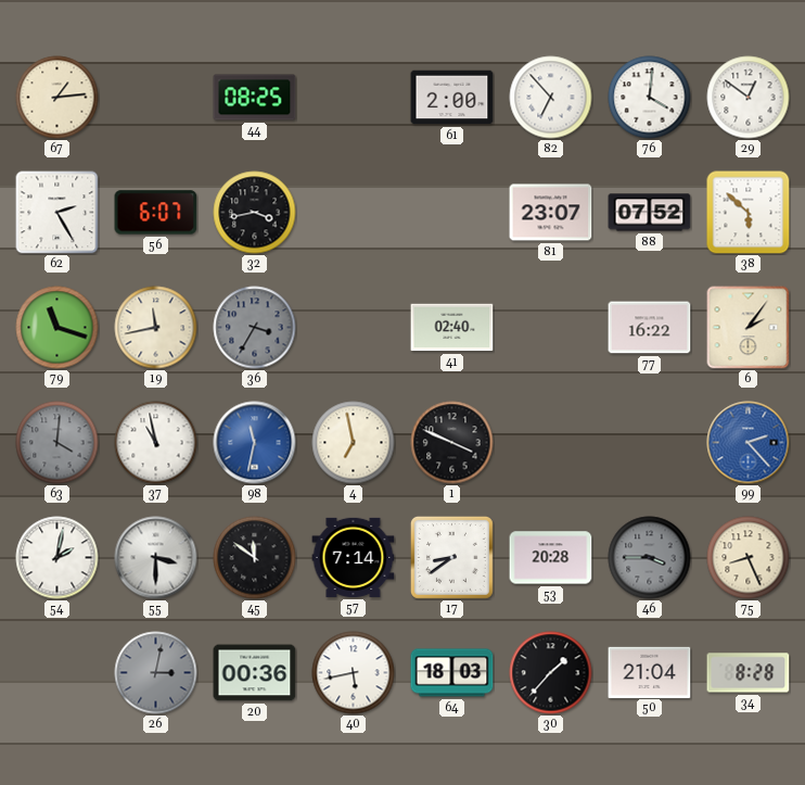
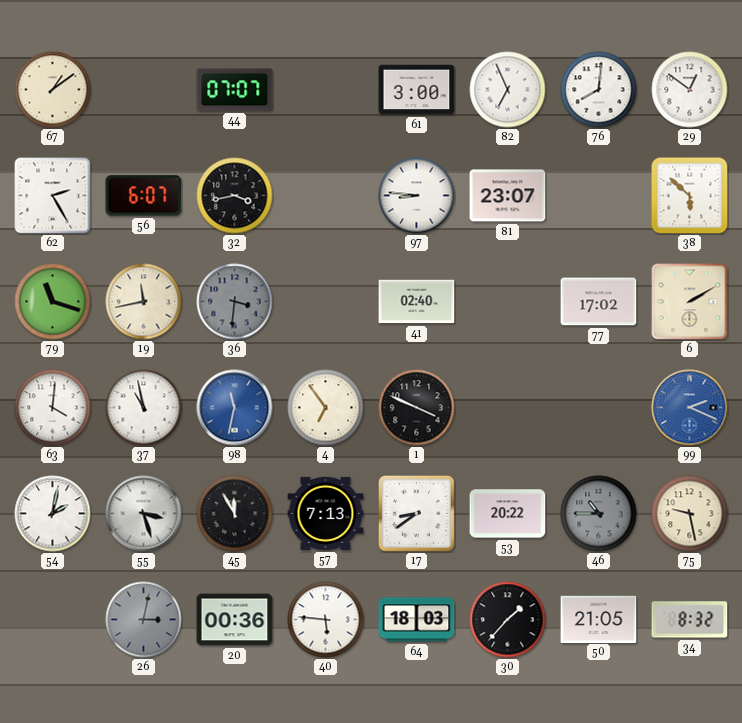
67: 1:14 -> 1:09 (53, 90)
44: 08:25 -> 07:07 (235, 90)
61: 2:00 -> 3:00 (417, 90)
82: 6:53 -> 6:56 (508, 90)
76: 4:01 -> 8:01 (599, 90)
97: none -> 8:46 (417, 196)
88: 07:52 -> none (650, 213)
36: 3:35 -> 3:31 (235, 302)
77: 16:22 -> 17:02 (599, 302)
6: 2:06 -> 2:10 (690, 302)
63 dial: grey -> white (53, 408)
4: 6:58 -> 6:54 (326, 408)
99: 2:23 -> 2:19 (690, 408)
55: 3:30 -> 3:27 (144, 514)
45: 11:51 -> 11:55 (235, 514)
57: 7:14 -> 7:13 (326, 513)
53: 20:28 -> 20:22 (508, 514)
46: 3:45 -> 10:45 (599, 514)
75: 8:26 -> 9:28 (690, 514)
40: 5:43 -> 5:46 (326, 620)
50: 21:04 -> 21:05 (599, 619)
34: 8:28 -> 8:32 (690, 620)
